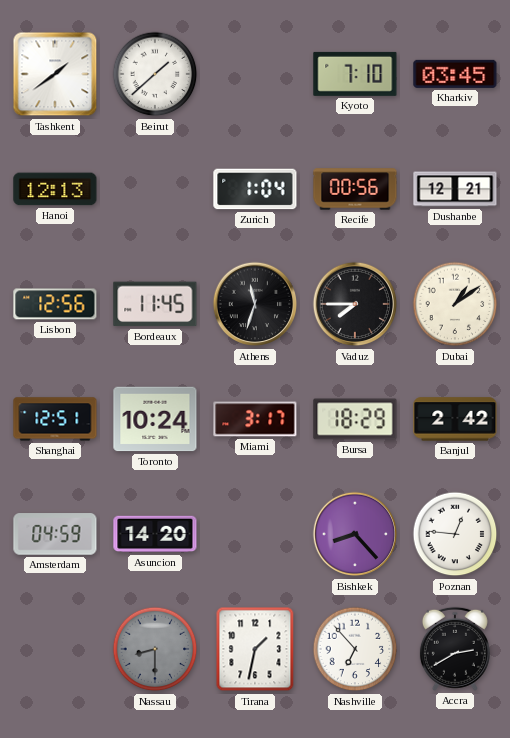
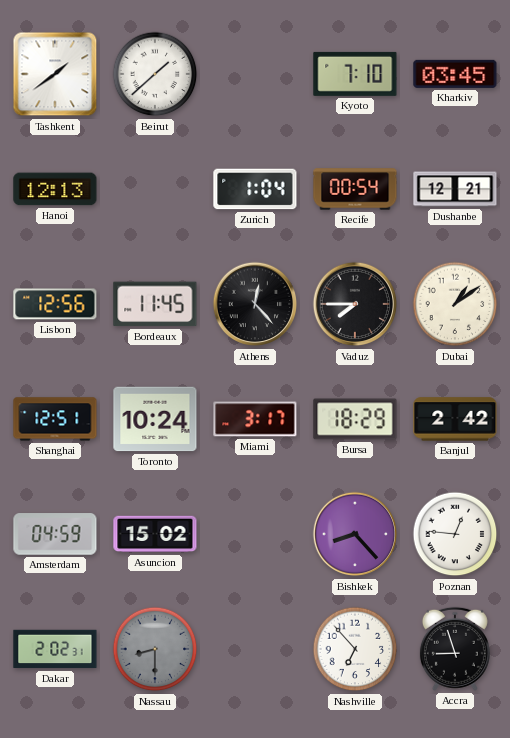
Recife: 00:56 -> 00:54 (355, 189)
Athens: 11:33 -> 12:23 (255, 304)
Asuncion: 14:20 -> 15:02 (155, 534)
Dakar: none -> 2:02 (55, 649)
Tirana: 1:32 -> none (255, 649)
Accra: 2:40 -> 8:57 (455, 649)
